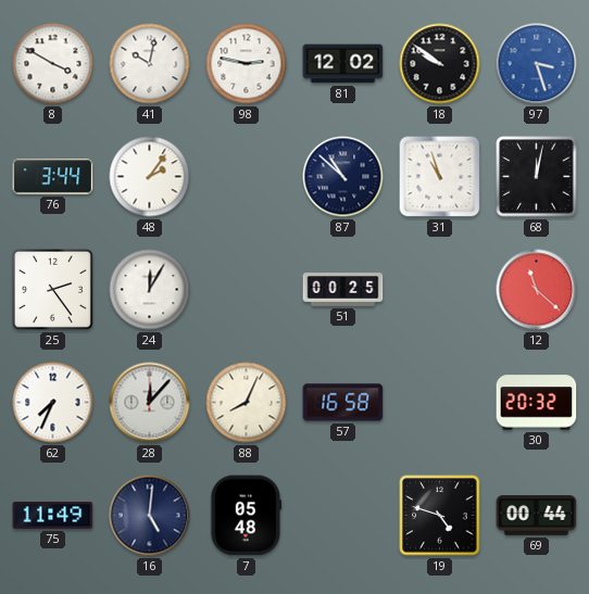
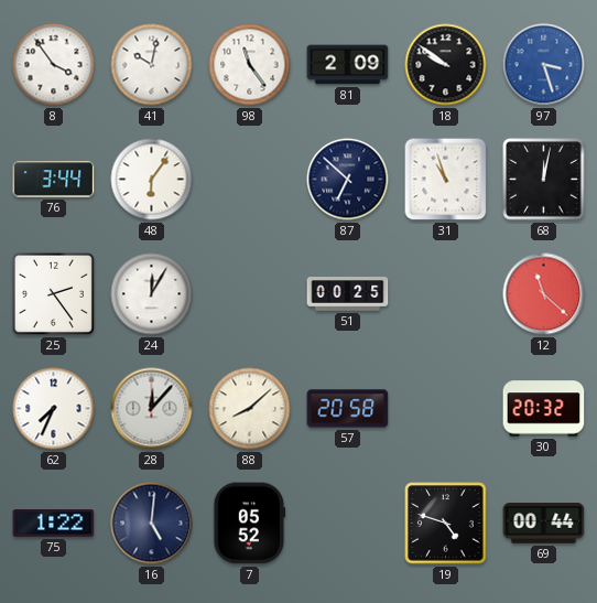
8: 3:50 -> 3:54 (54, 65)
98: 2:47 -> 11:24 (250, 65)
81: 12:02 -> 2:09 (348, 65)
48: 2:06 -> 6:06 (152, 180)
87: 10:52 -> 6:52 (348, 180)
88: 8:04 -> 8:08 (250, 409)
57: 16:58 -> 20:58 (348, 409)
75: 11:49 -> 1:22 (54, 524)
7: 05:48 -> 05:52 (250, 524)
